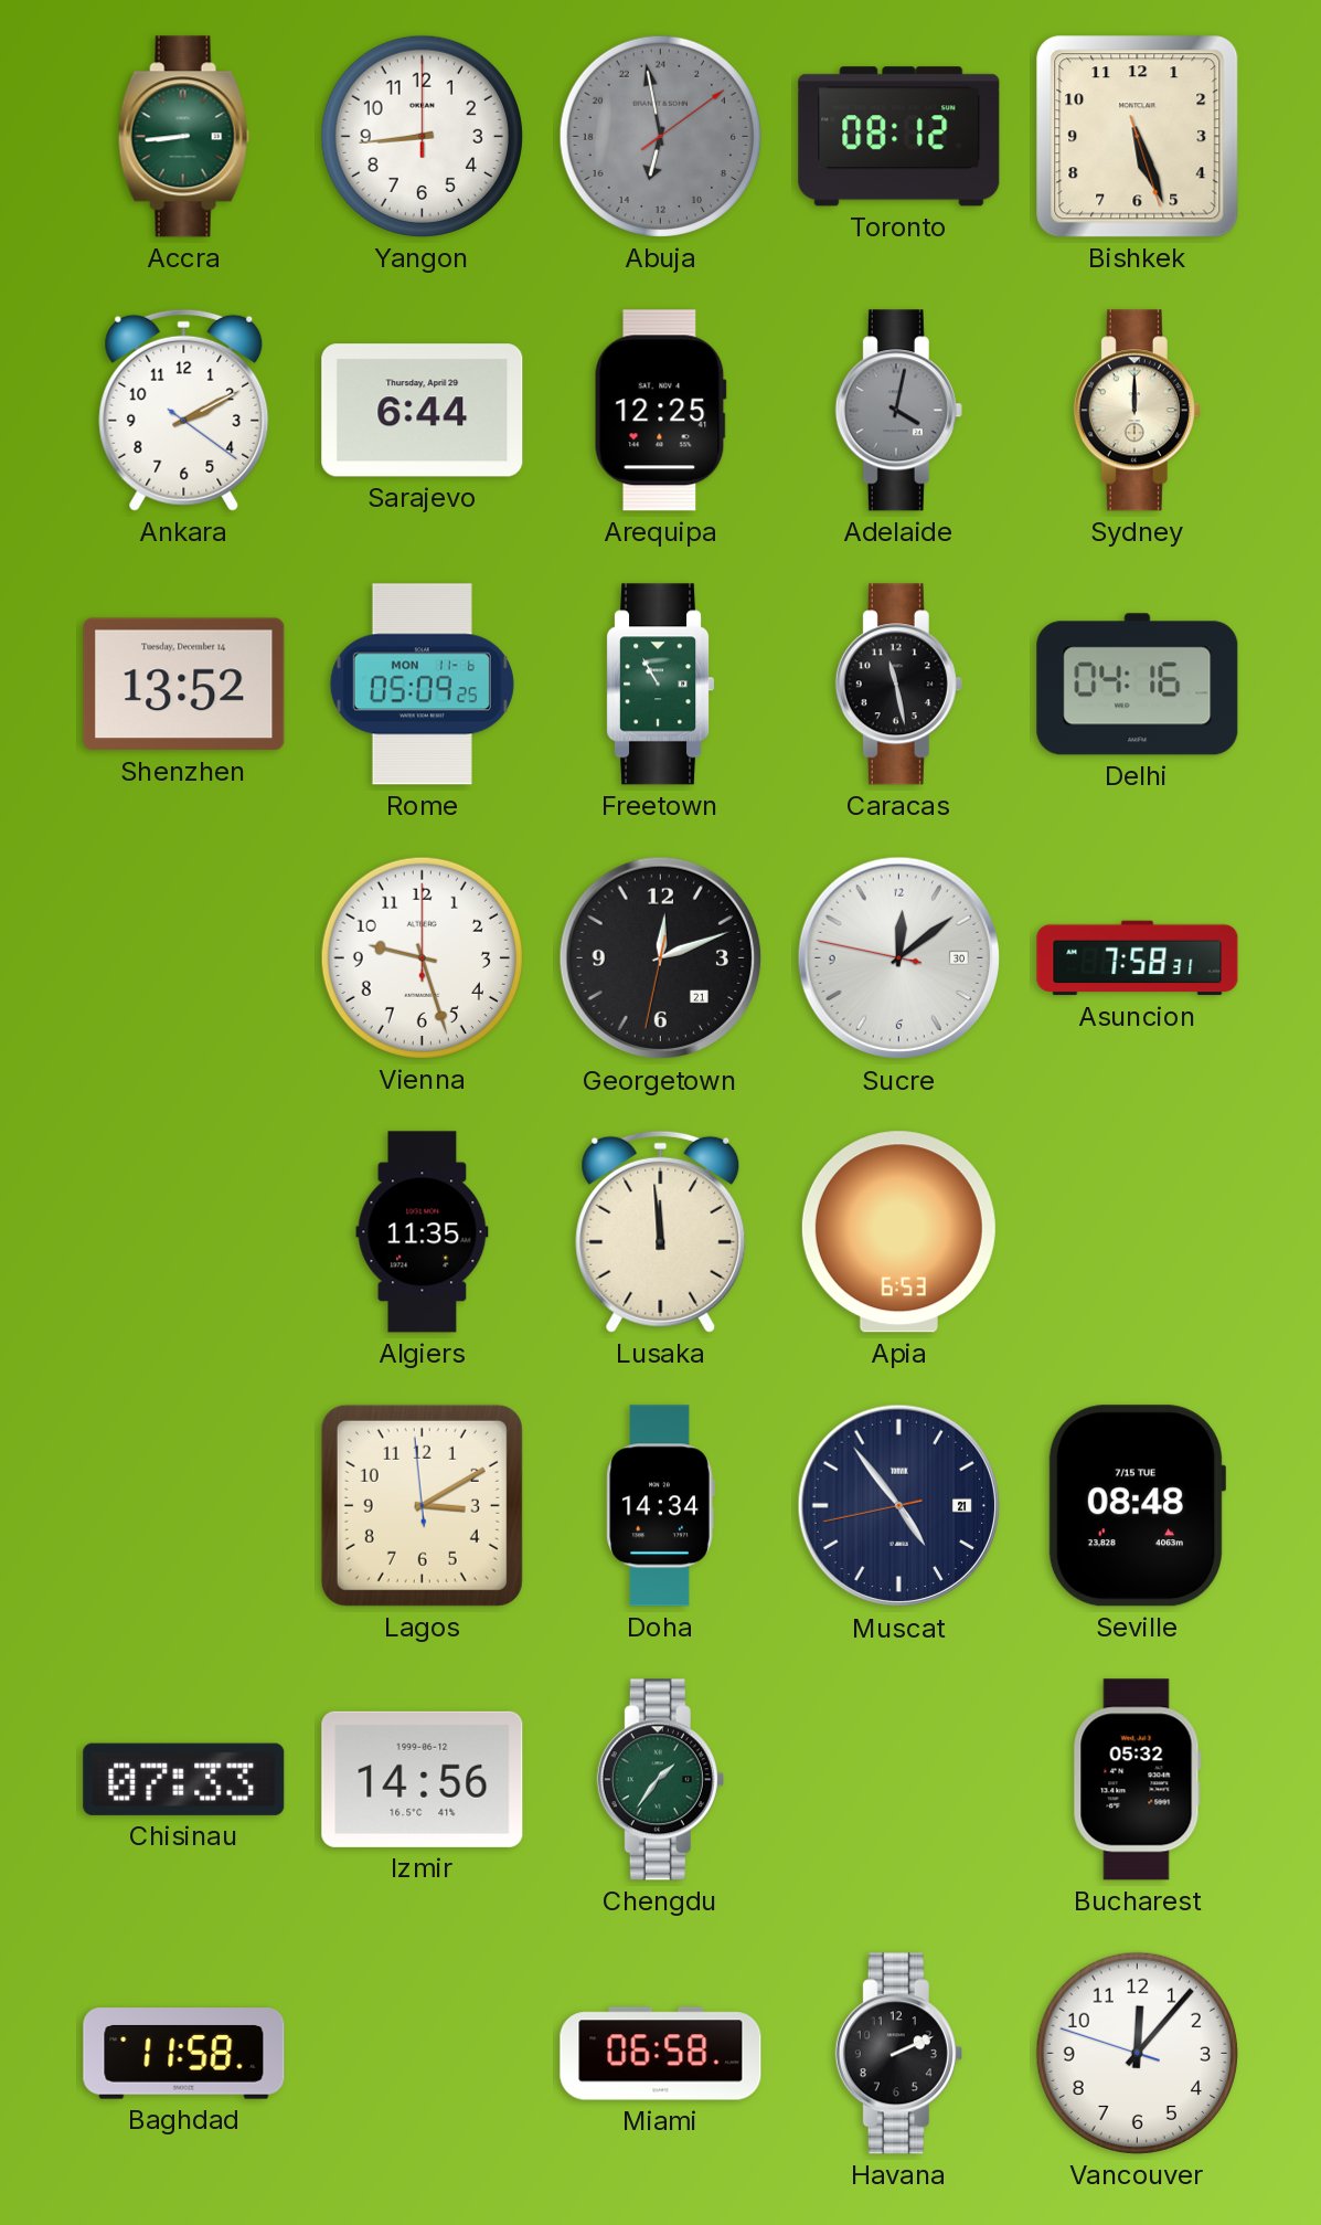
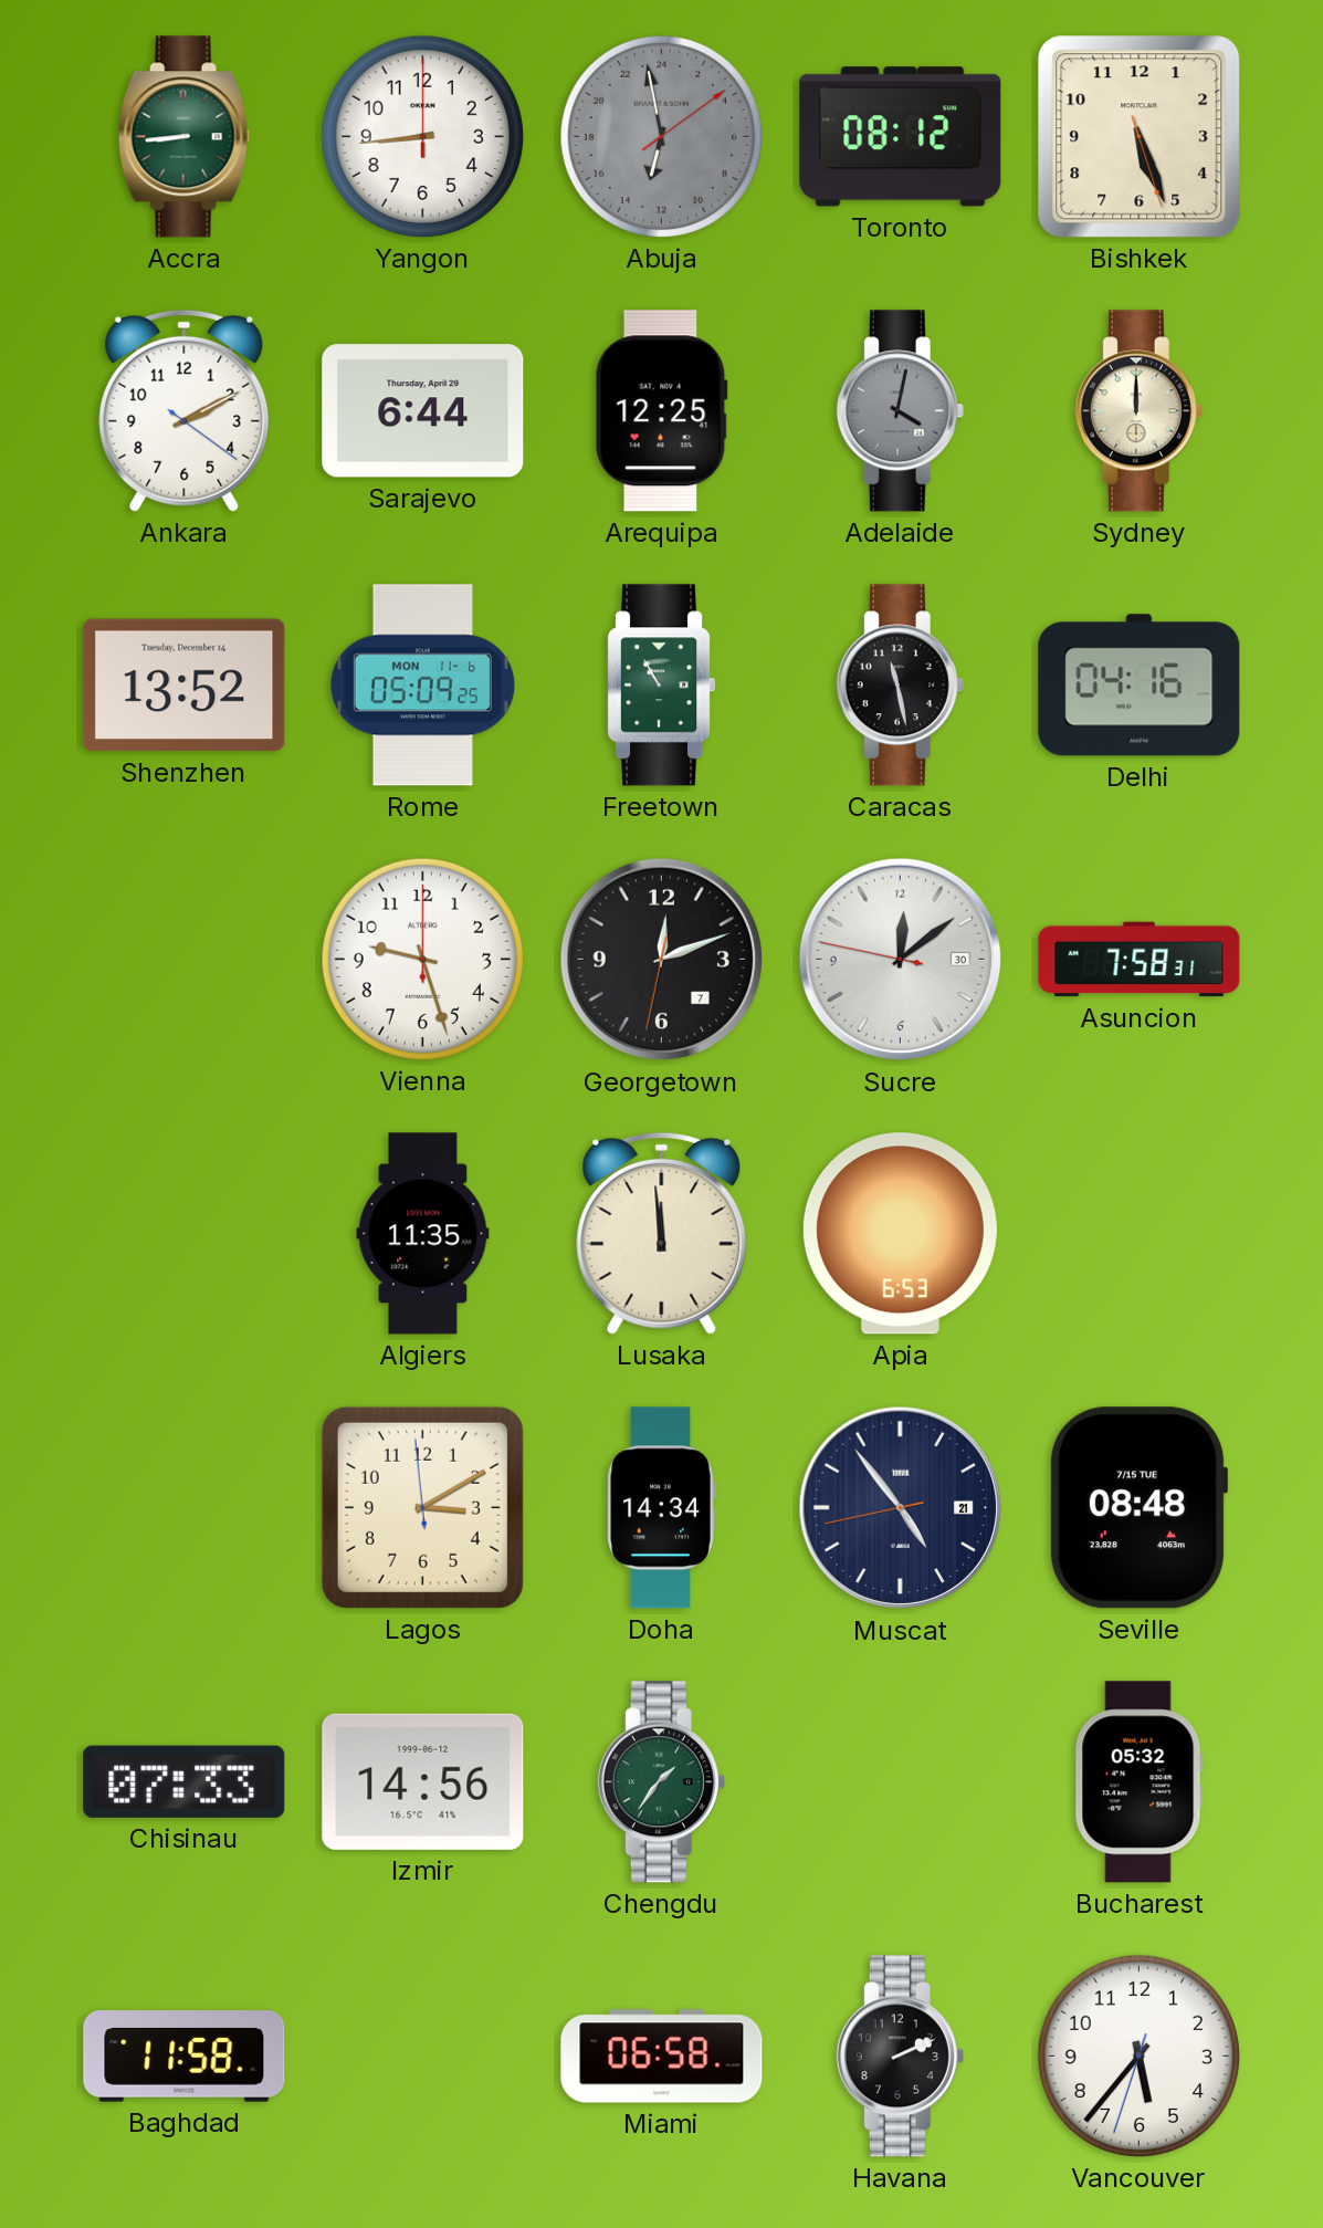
Georgetown date: 21 -> 7 (662, 960)
Vancouver: 12:06 -> 5:36 (1138, 2056)
